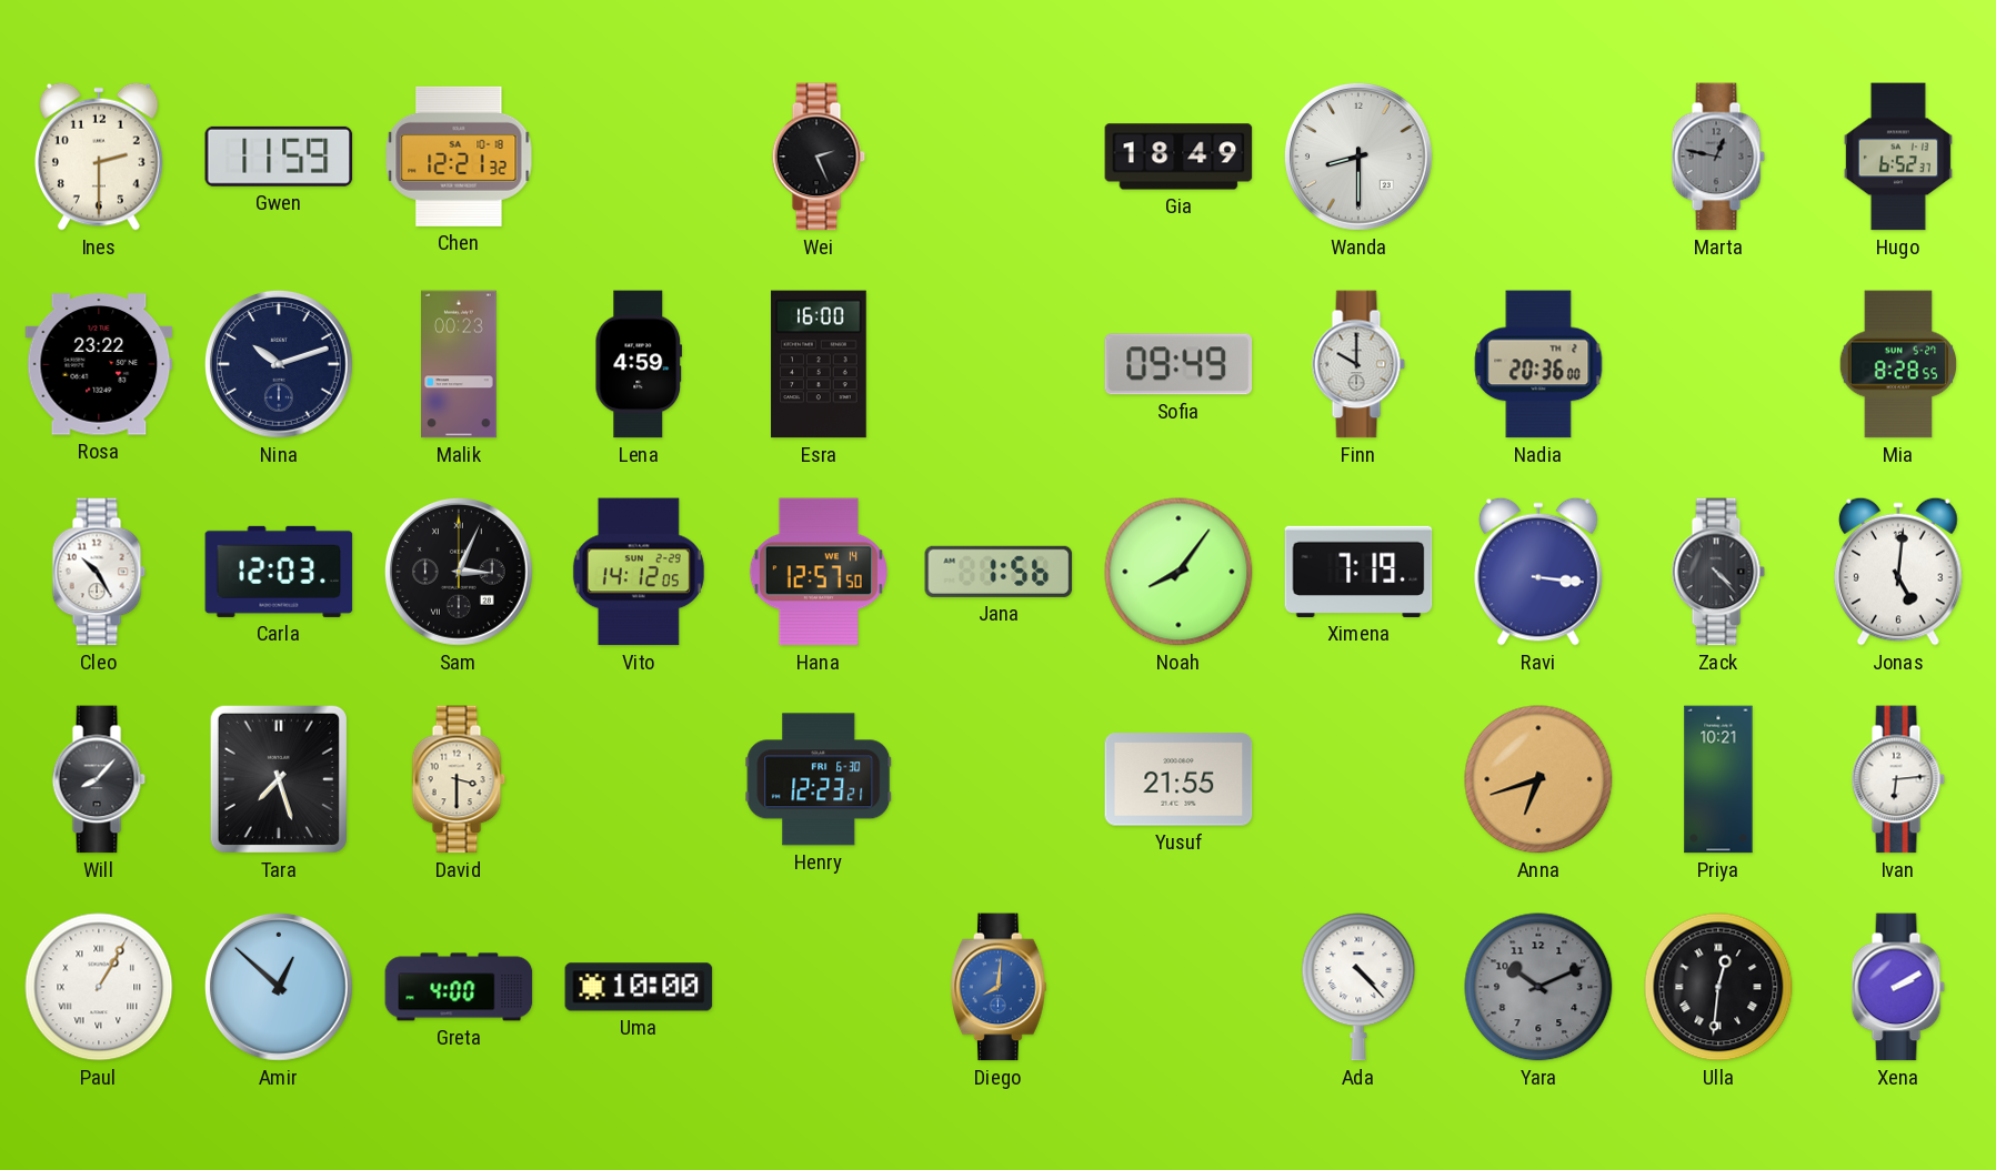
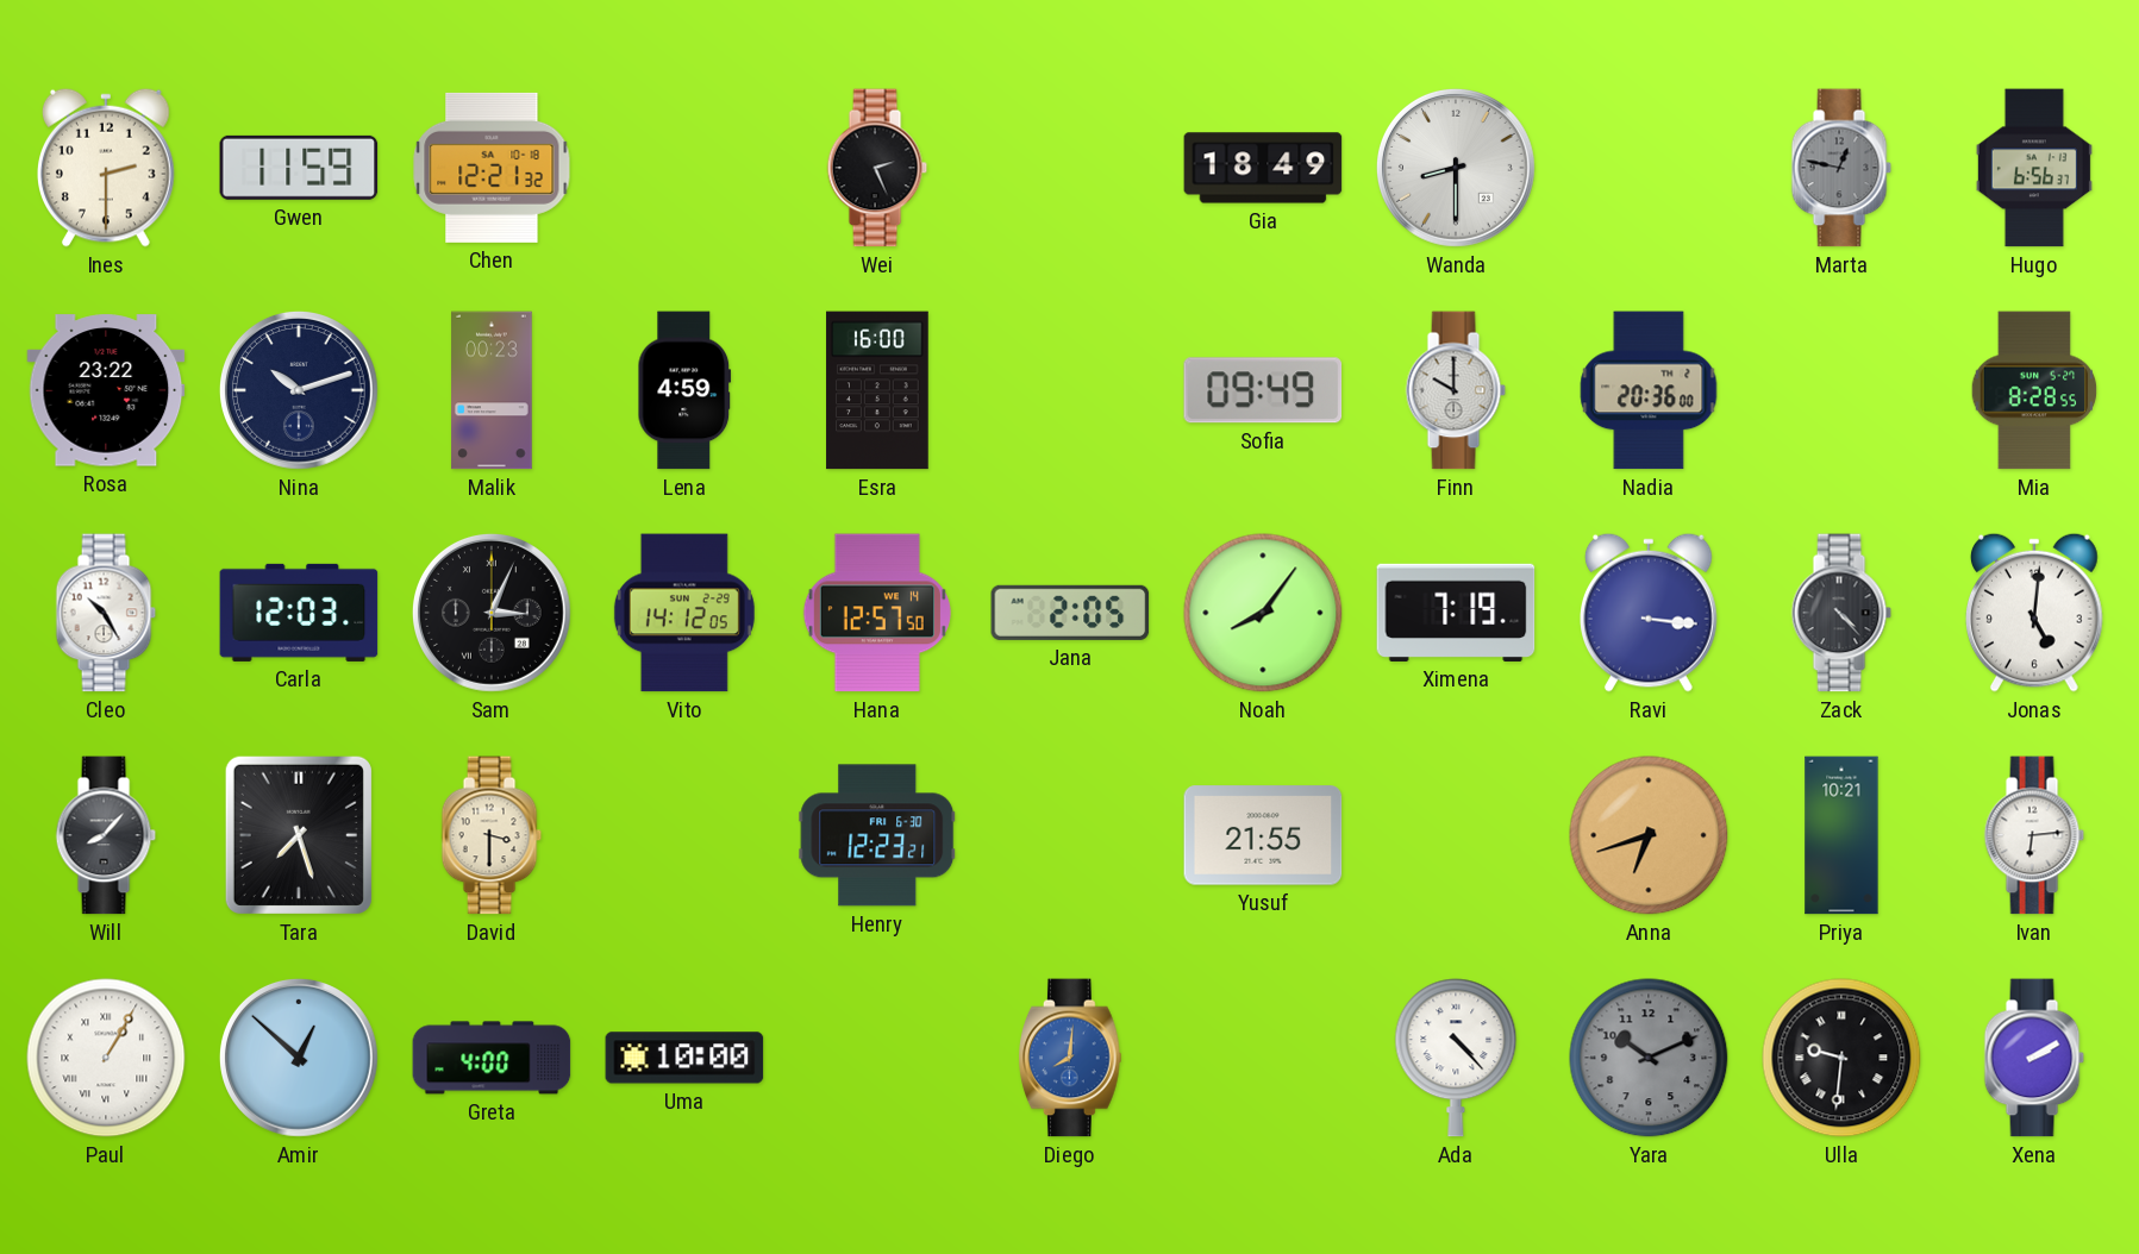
Hugo: 6:52 -> 6:56 (2034, 168)
Jana: 1:56 -> 2:05 (1070, 613)
Ulla: 12:31 -> 9:31 (1841, 1058)
